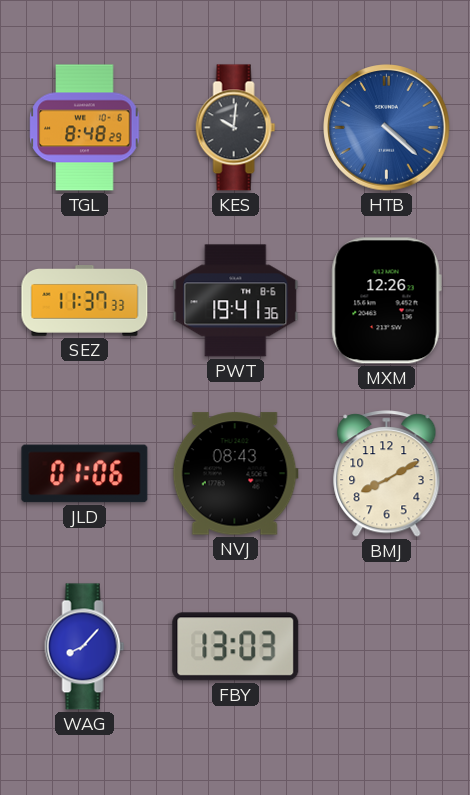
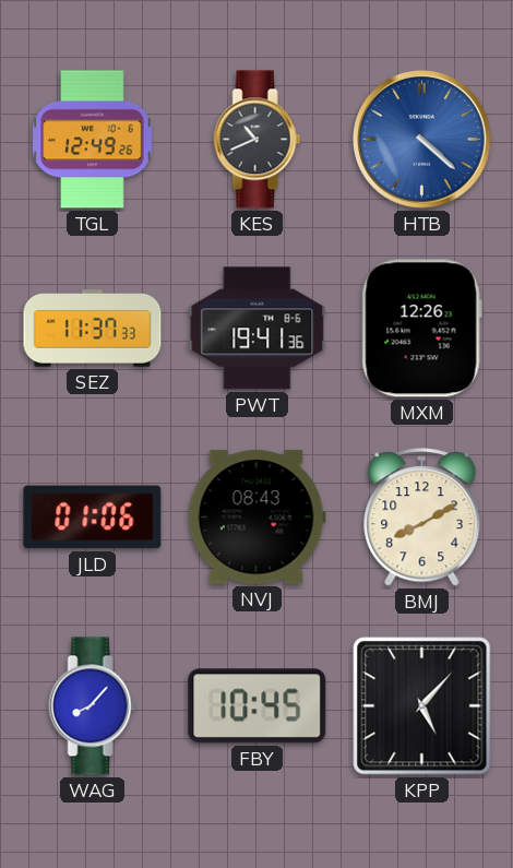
TGL: 8:48 -> 12:49 (93, 140)
KES: 10:01 -> 10:41 (258, 140)
FBY: 13:03 -> 10:45 (258, 706)
KPP: none -> 5:07 (422, 706)
